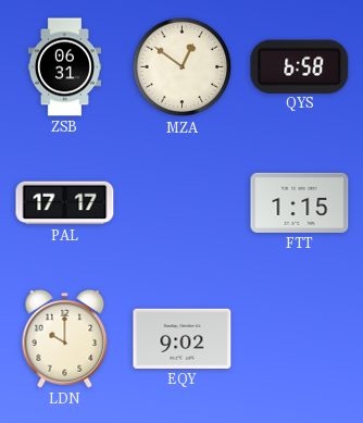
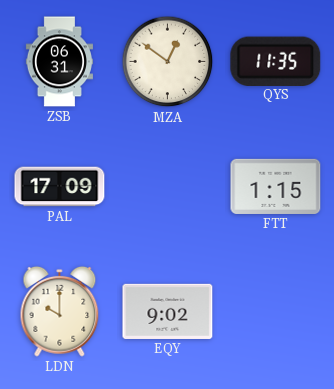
QYS: 6:58 -> 11:35 (276, 61)
PAL: 17:17 -> 17:09 (60, 187)
